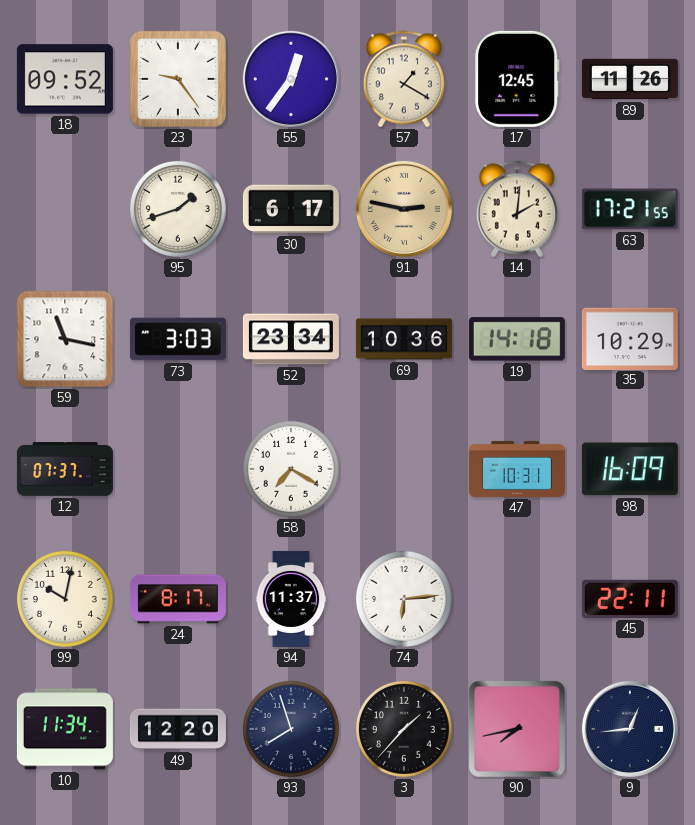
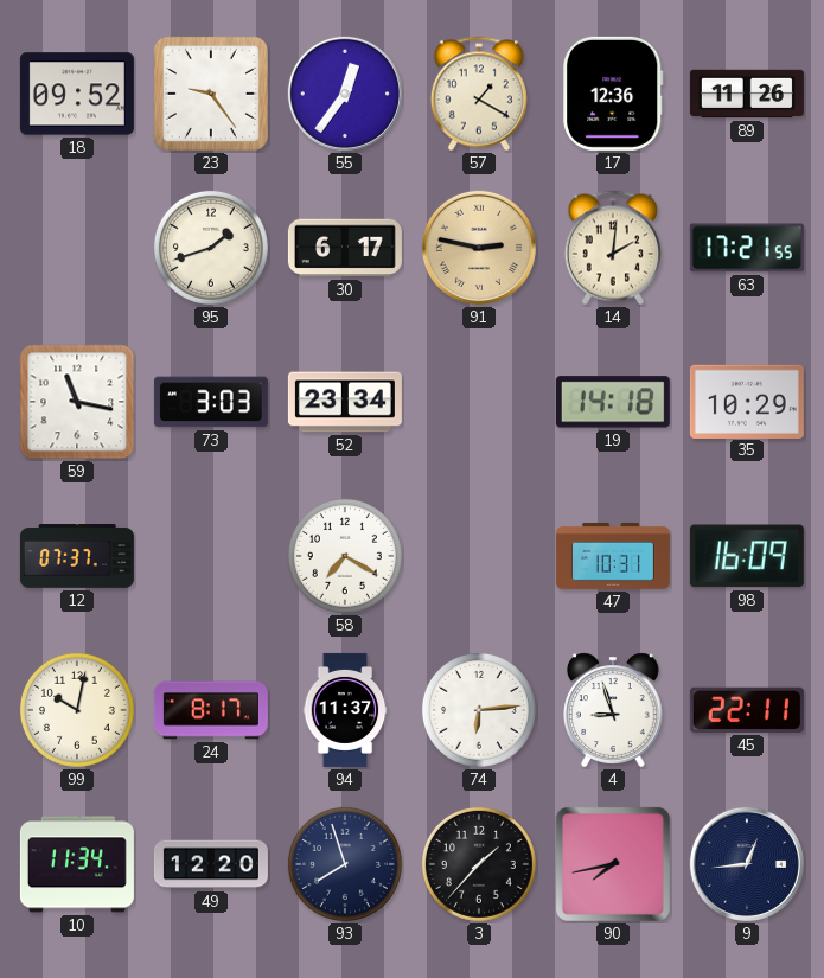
17: 12:45 -> 12:36 (613, 94)
69: 10:36 -> none (404, 339)
4: none -> 8:57 (614, 710)
